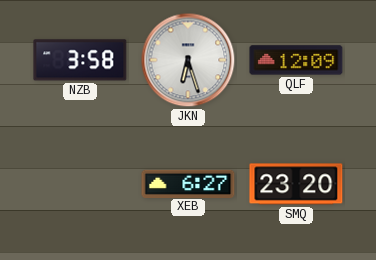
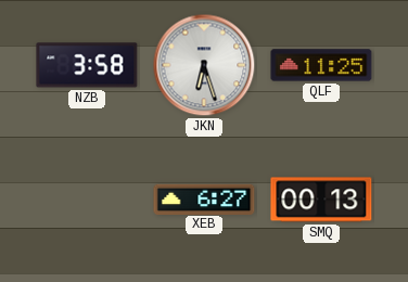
QLF: 12:09 -> 11:25 (321, 65)
SMQ: 23:20 -> 00:13 (321, 200)
